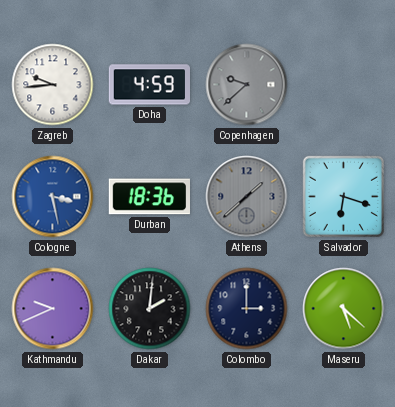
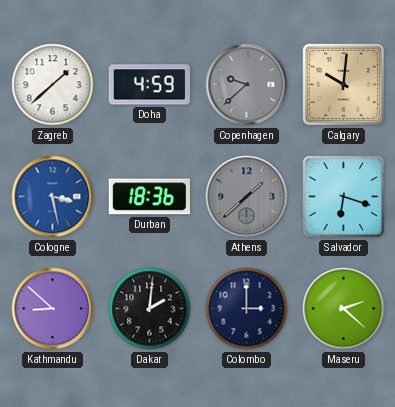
Zagreb: 9:44 -> 1:38 (53, 85)
Calgary: none -> 10:01 (343, 84)
Kathmandu: 9:41 -> 8:52 (53, 309)
Maseru: 5:22 -> 2:22 (344, 309)
